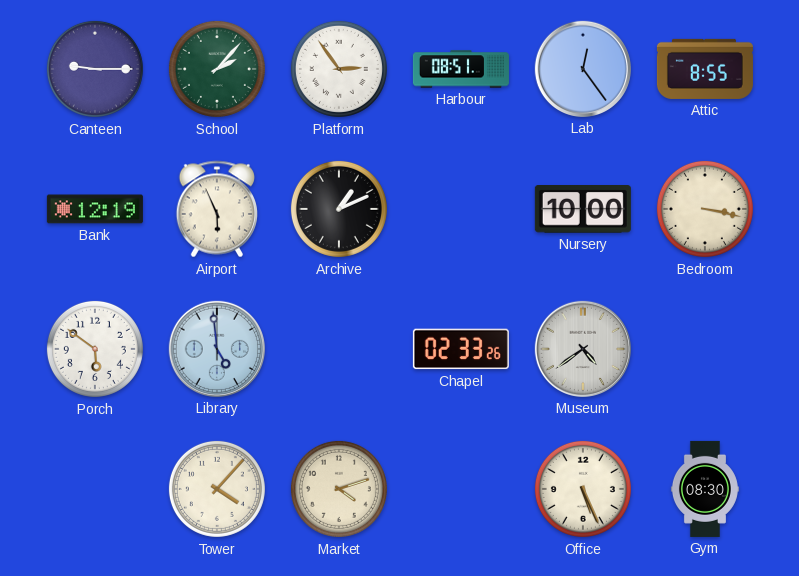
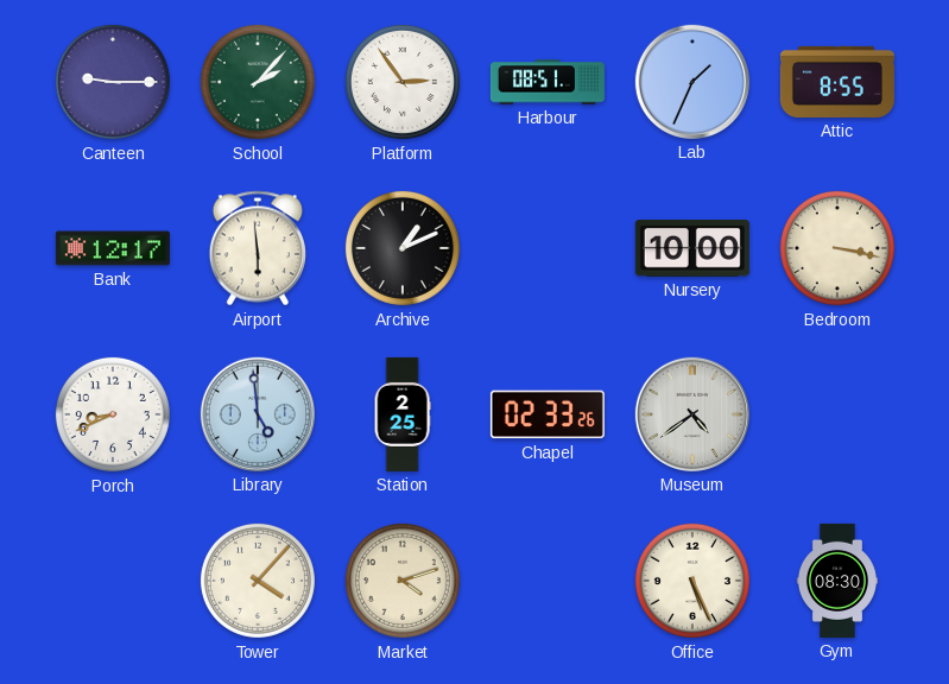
Lab: 12:24 -> 1:34 (692, 82)
Bank: 12:19 -> 12:17 (113, 248)
Airport: 5:56 -> 5:59 (258, 248)
Porch: 5:51 -> 8:41 (113, 414)
Station: none -> 2:25 (403, 414)
